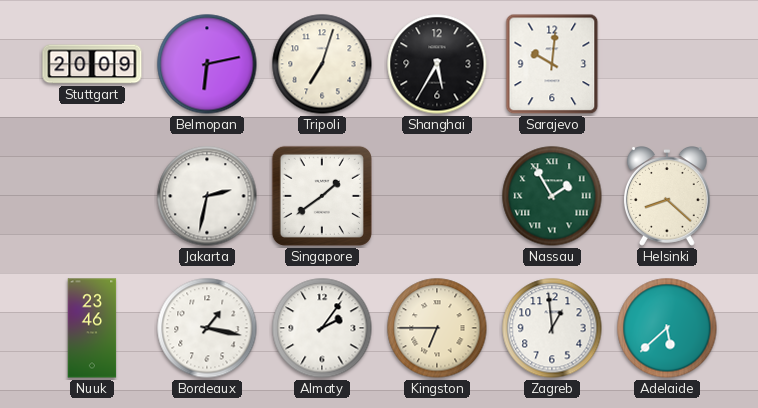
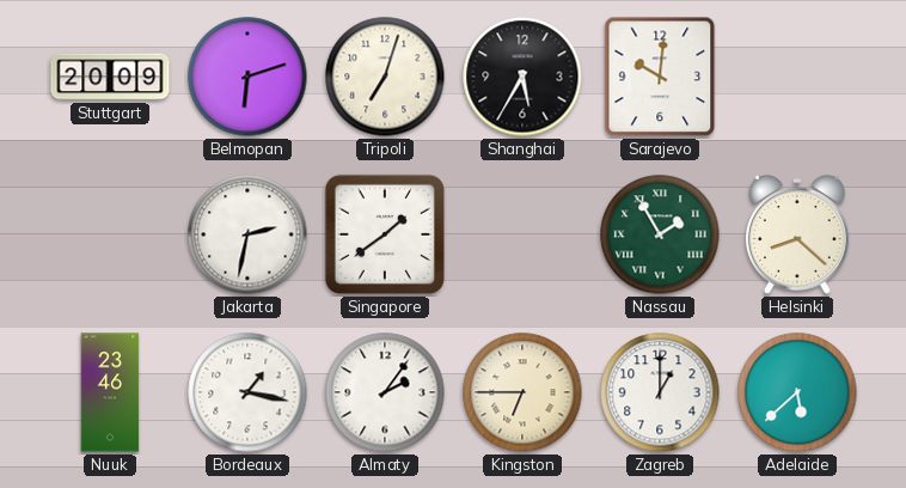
Belmopan: 6:13 -> 6:12 (247, 77)
Zagreb: 12:59 -> 1:00 (660, 392)
